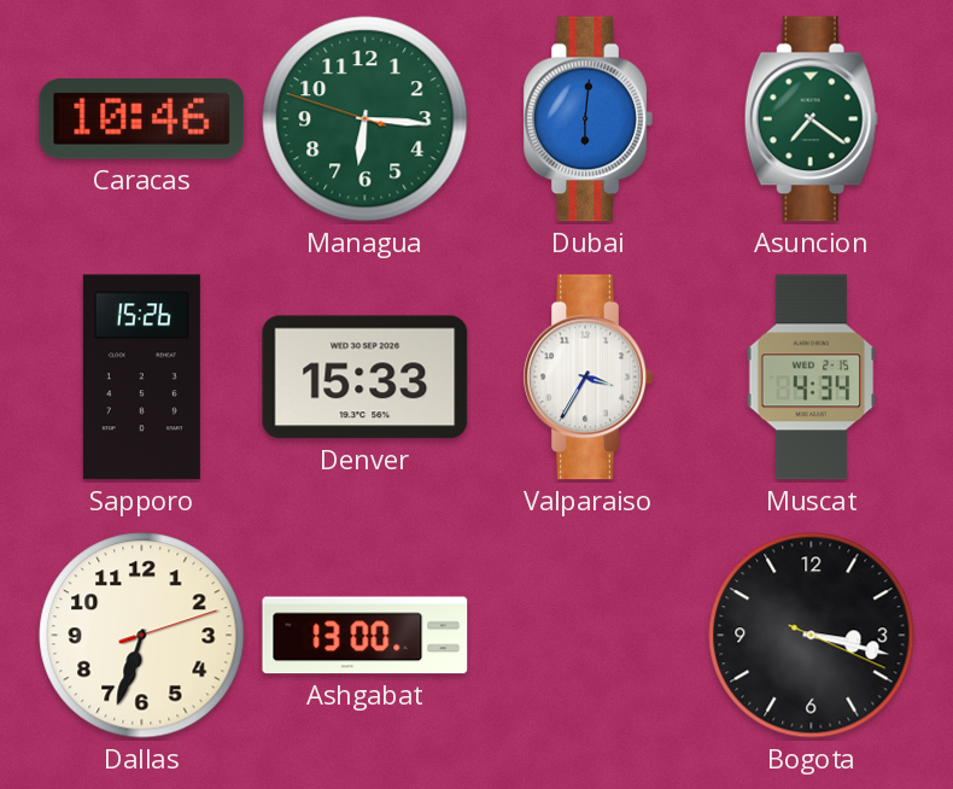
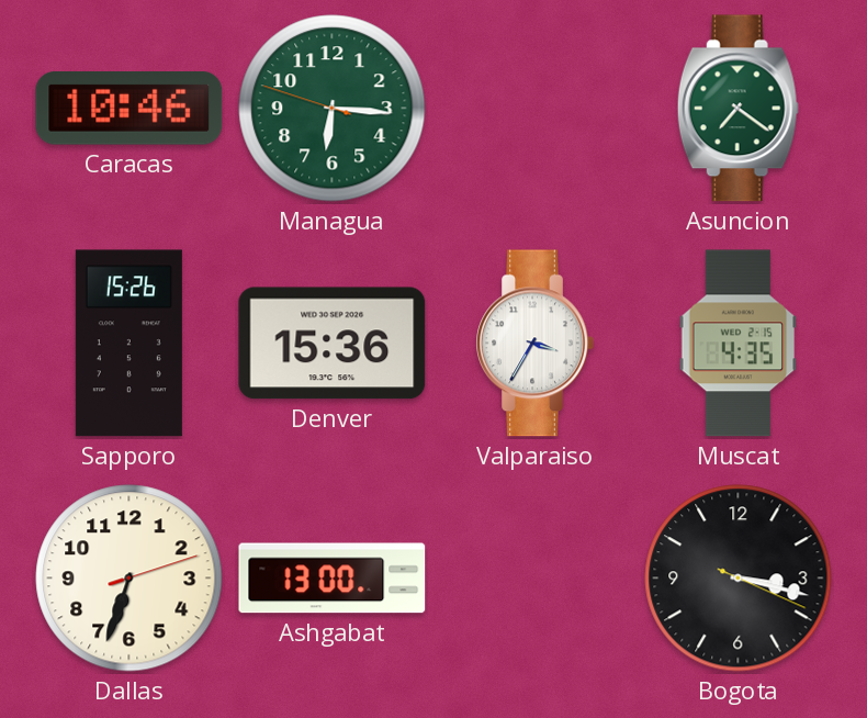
Dubai: 6:01 -> none (587, 119)
Denver: 15:33 -> 15:36 (333, 344)
Muscat: 4:34 -> 4:35 (739, 344)
